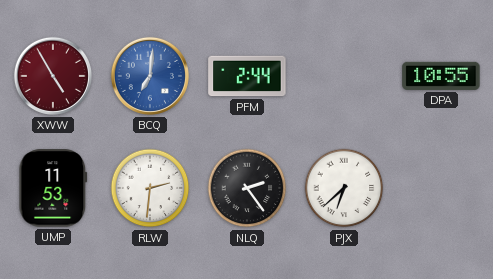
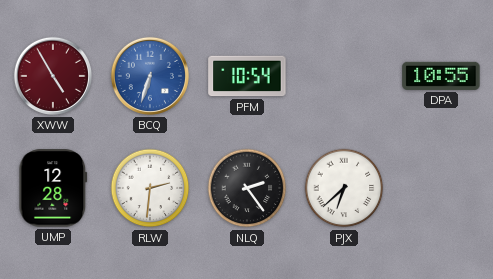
BCQ: 7:01 -> 6:33 (150, 76)
PFM: 2:44 -> 10:54 (247, 76)
UMP: 11:53 -> 12:28 (53, 188)
